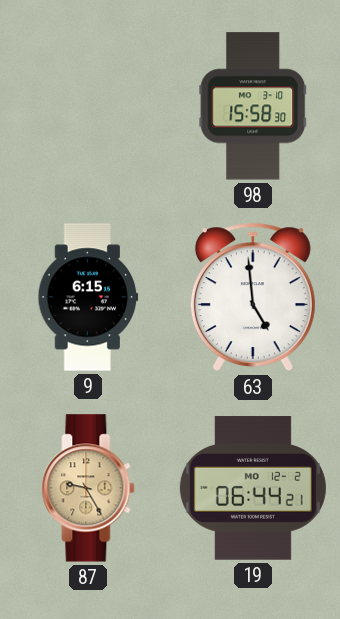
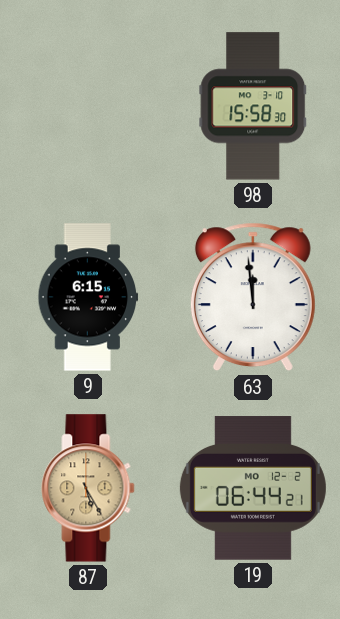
63: 4:59 -> 11:59 (253, 297)
87: 9:25 -> 5:25 (88, 488)
